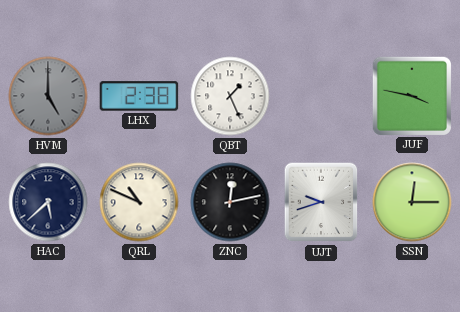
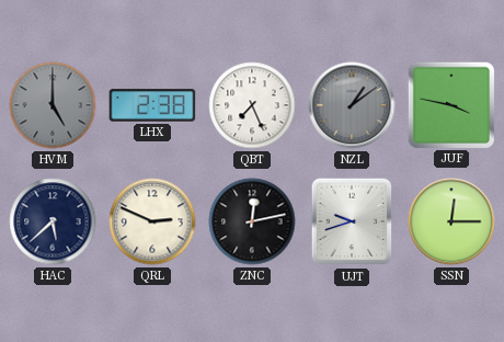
QBT: 1:26 -> 7:26 (252, 105)
NZL: none -> 1:09 (352, 105)
QRL: 10:49 -> 2:49 (152, 221)
